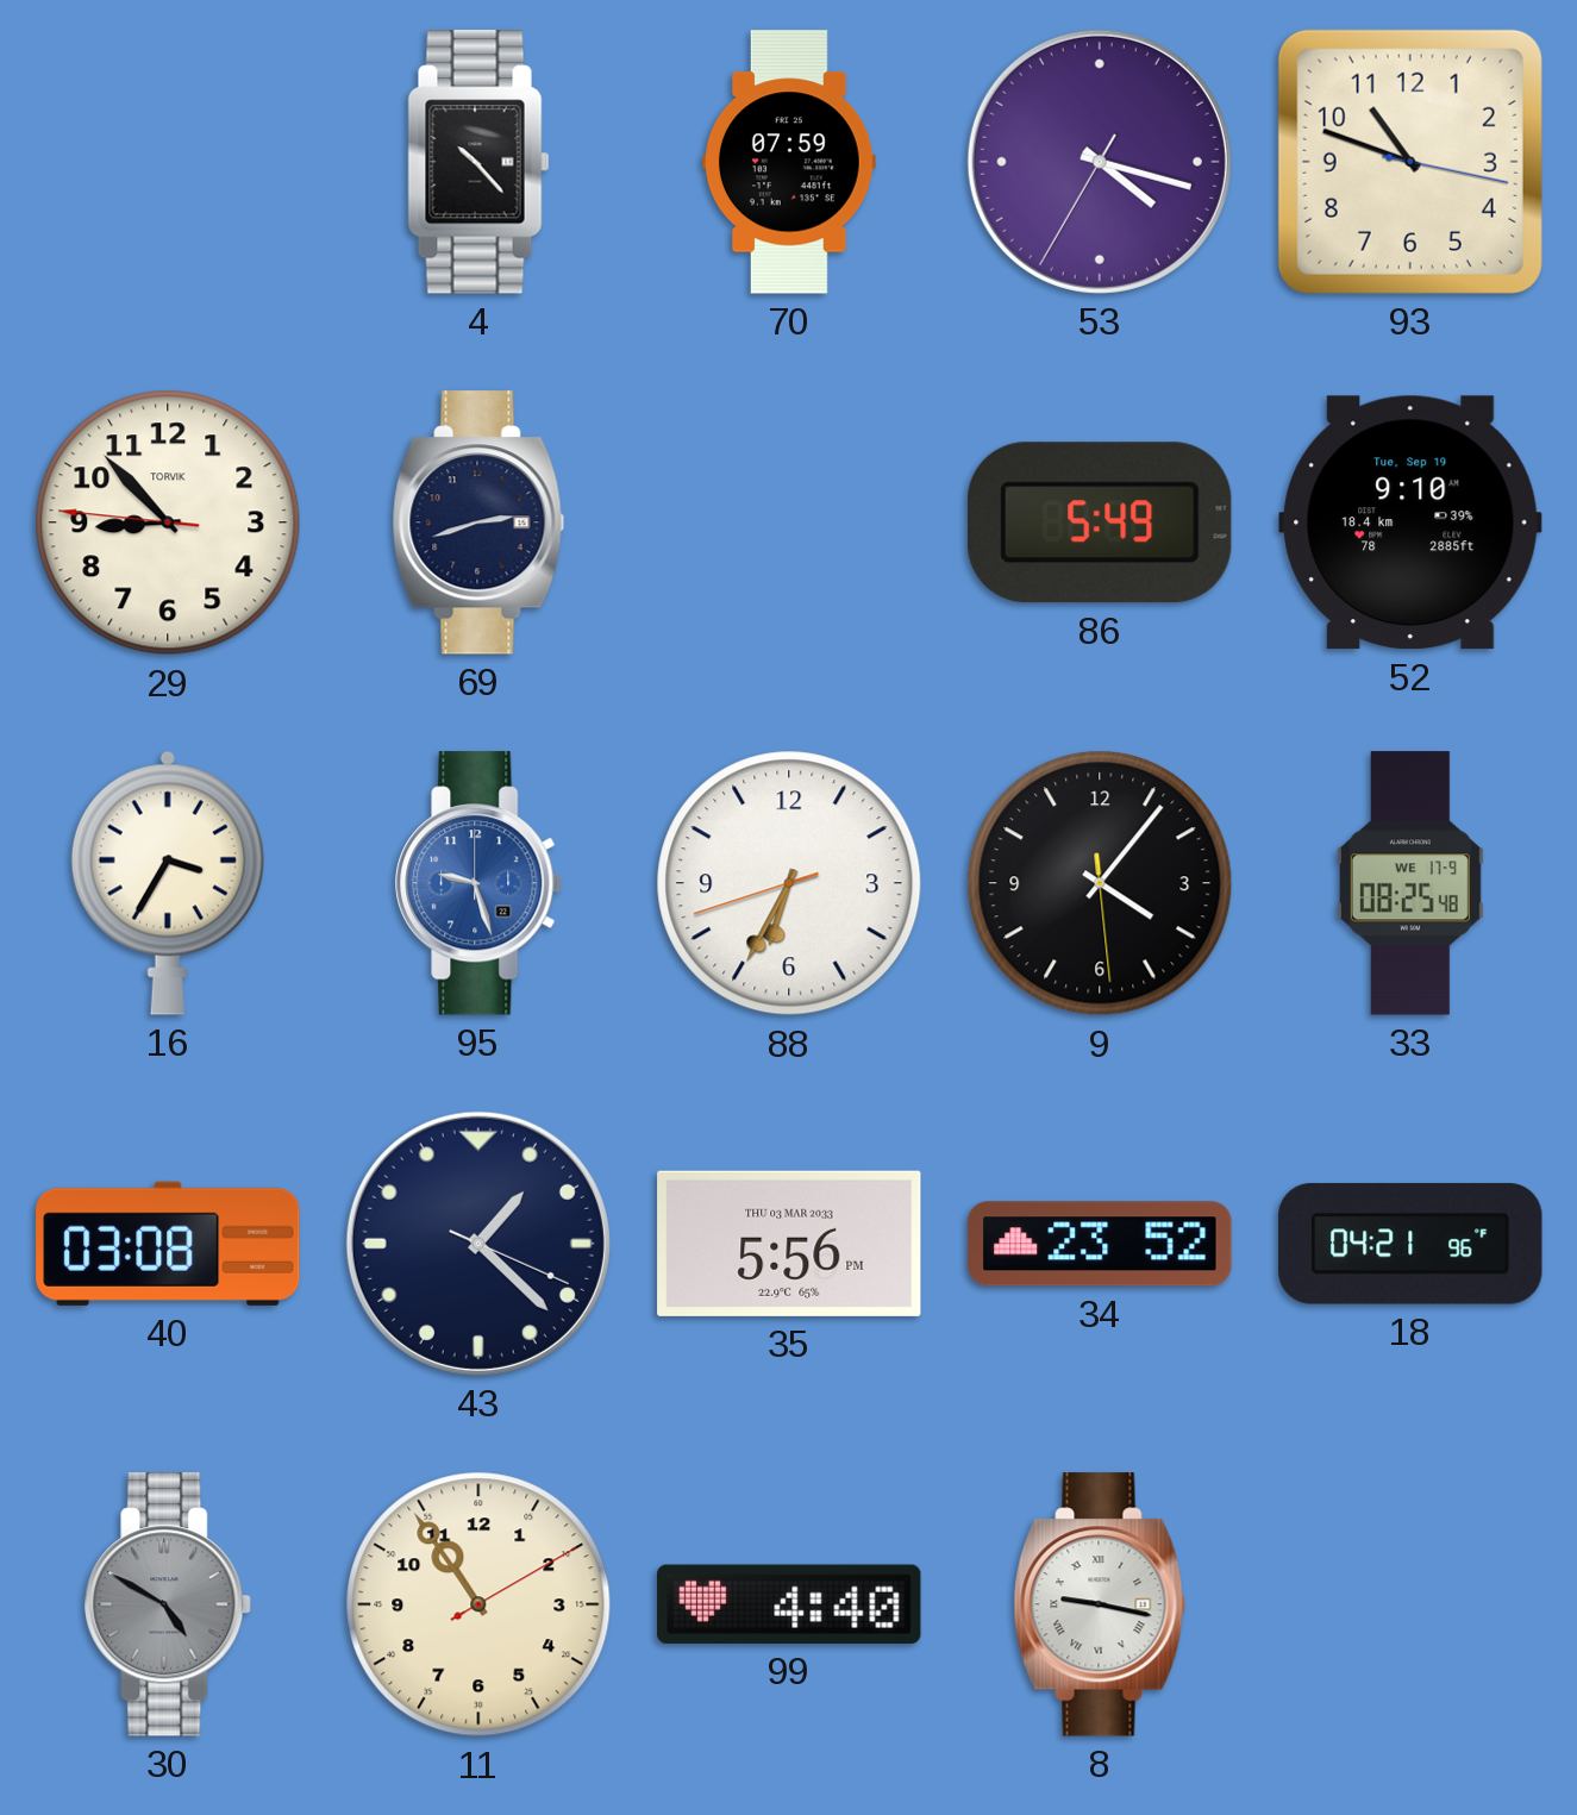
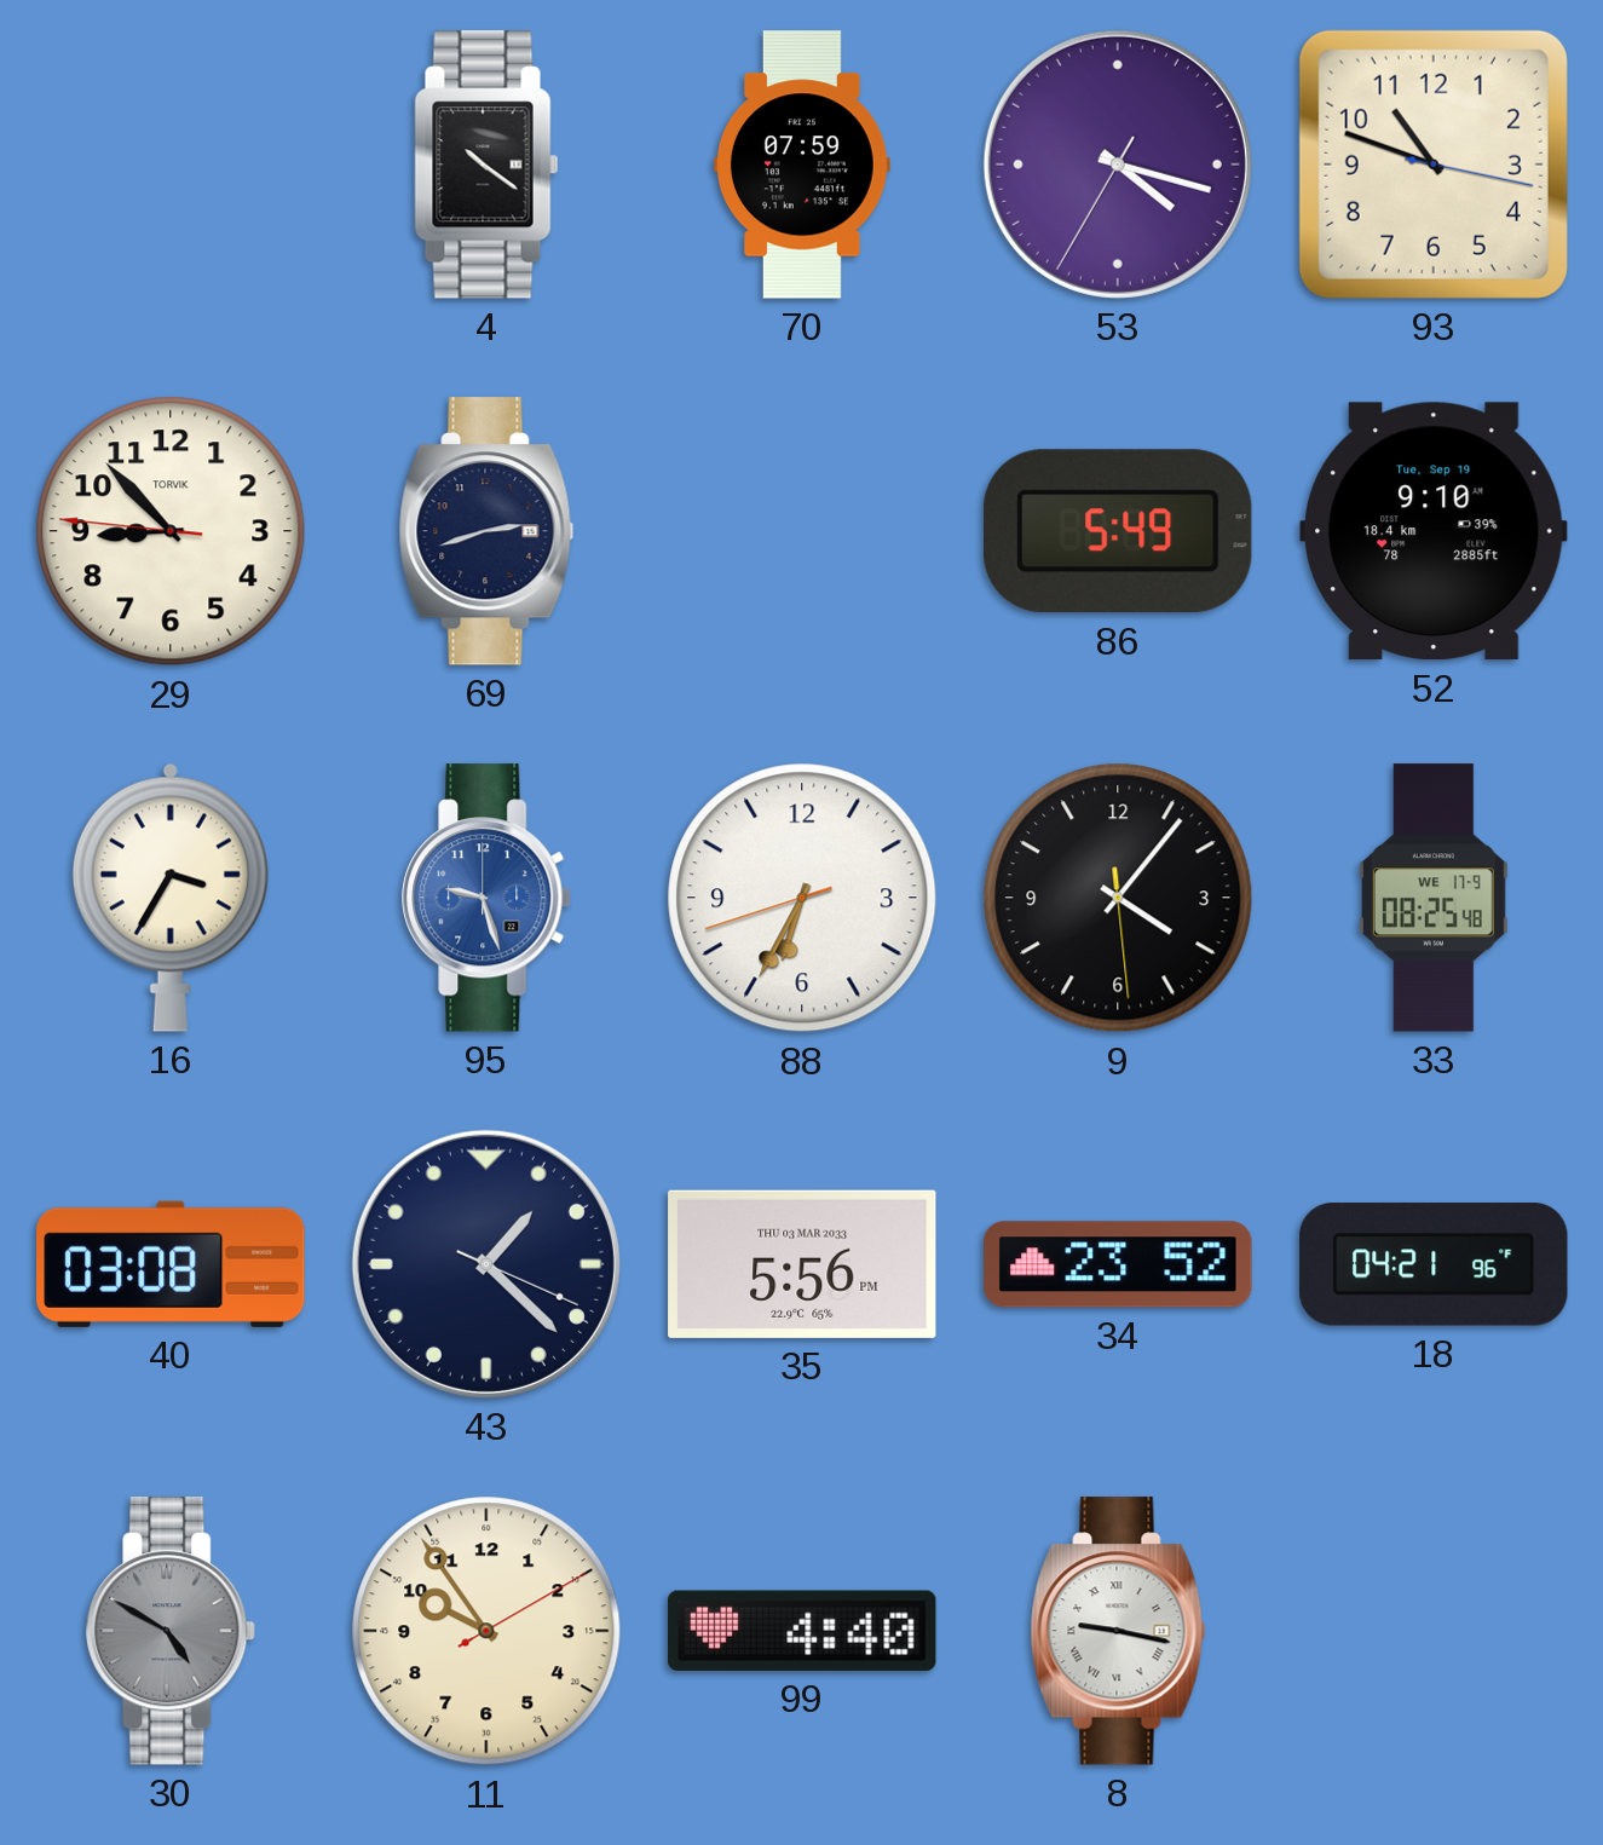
4: 10:23 -> 10:21 (486, 165)
11: 10:54 -> 9:54 (486, 1631)
